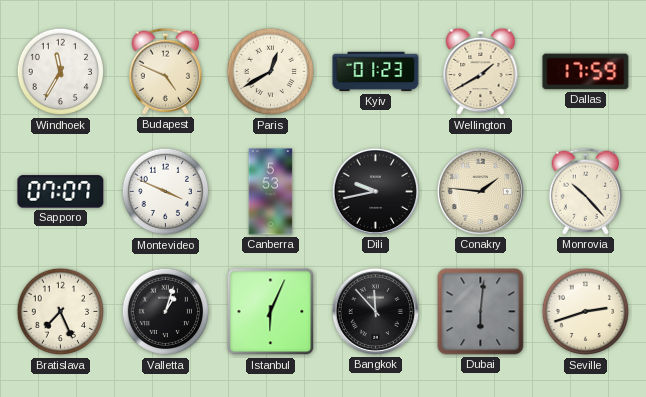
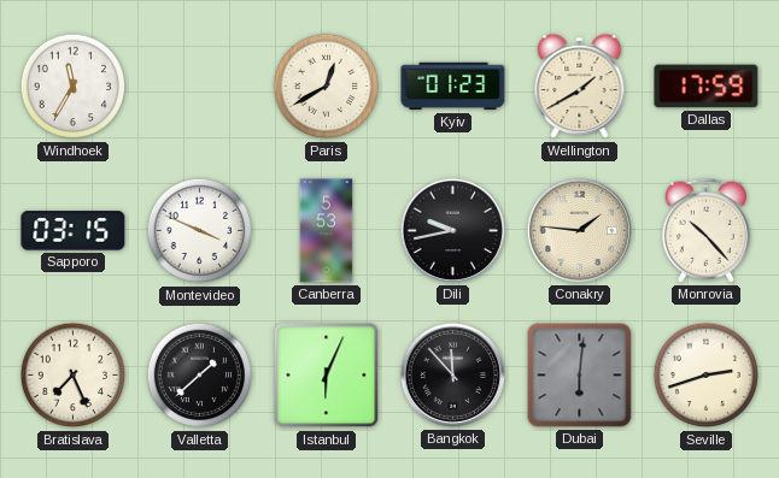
Budapest: 4:49 -> none (166, 71)
Sapporo: 07:07 -> 03:15 (74, 231)
Valletta: 1:03 -> 1:38 (200, 376)
